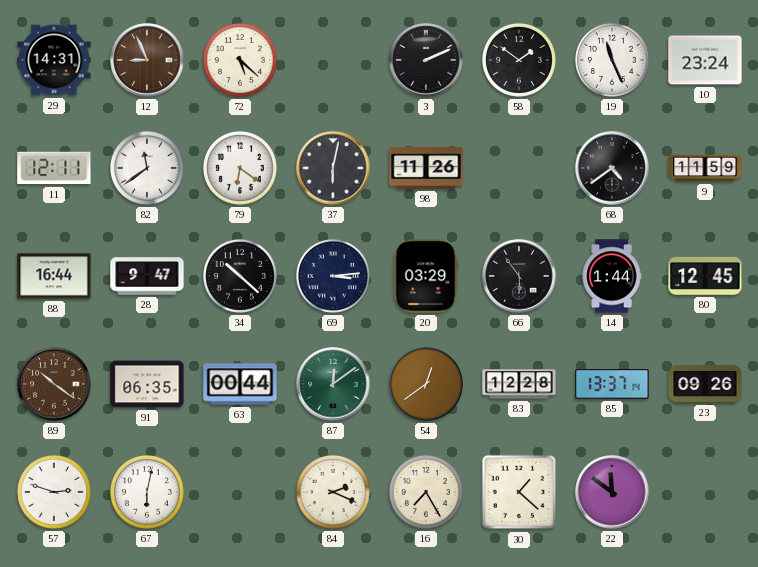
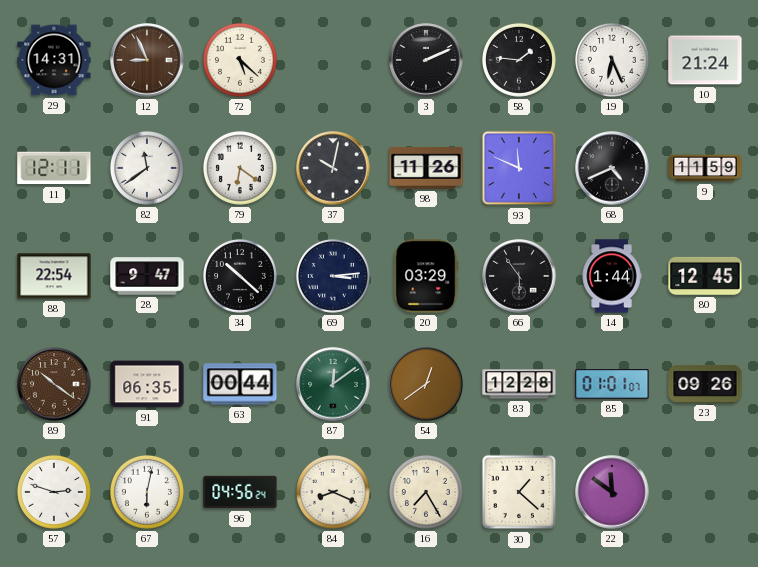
58: 1:51 -> 1:46 (519, 60)
19: 11:26 -> 6:26 (612, 60)
10: 23:24 -> 21:24 (705, 60)
37: 6:02 -> 10:02 (333, 168)
93: none -> 11:49 (519, 168)
68: 4:39 -> 4:41 (612, 168)
88: 16:44 -> 22:54 (54, 276)
85: 13:37 -> 01:01 (612, 384)
96: none -> 04:56 (240, 492)
84: 2:19 -> 8:19 (333, 492)
